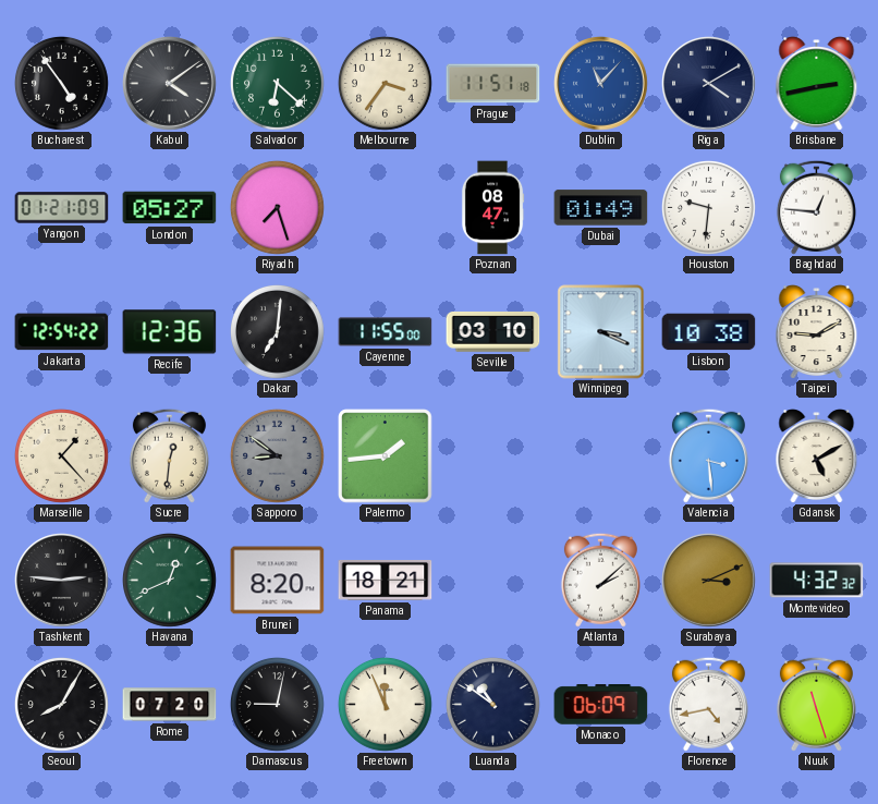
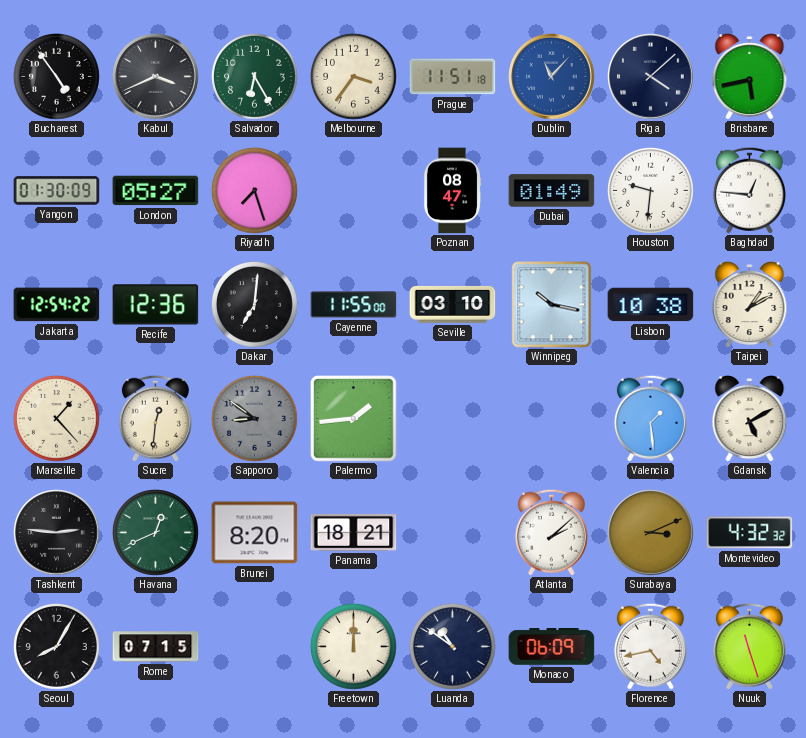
Kabul: 4:09 -> 3:41 (156, 77)
Salvador: 6:22 -> 6:25 (255, 77)
Riga: 4:10 -> 4:08 (651, 77)
Brisbane: 2:43 -> 5:43 (750, 77)
Yangon: 01:21 -> 01:30 (57, 191)
Winnipeg: 3:19 -> 10:17 (552, 305)
Taipei: 9:10 -> 1:10 (750, 305)
Valencia: 3:29 -> 1:29 (650, 418)
Rome: 07:20 -> 07:15 (156, 647)
Damascus: 9:02 -> none (278, 705)
Freetown: 11:56 -> 12:00 (354, 647)
